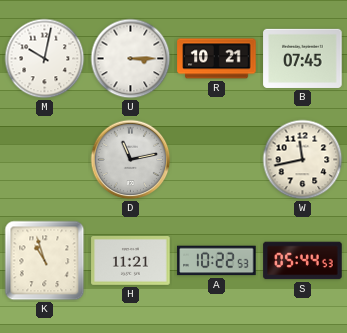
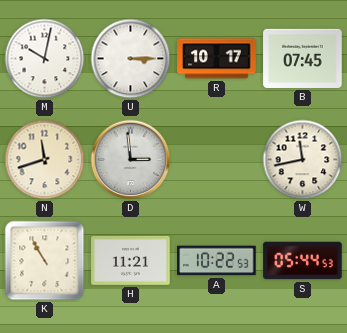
R: 10:21 -> 10:17 (217, 59)
N: none -> 11:42 (45, 160)
D: 11:13 -> 2:59 (131, 160)
K: 10:57 -> 10:55 (45, 261)
